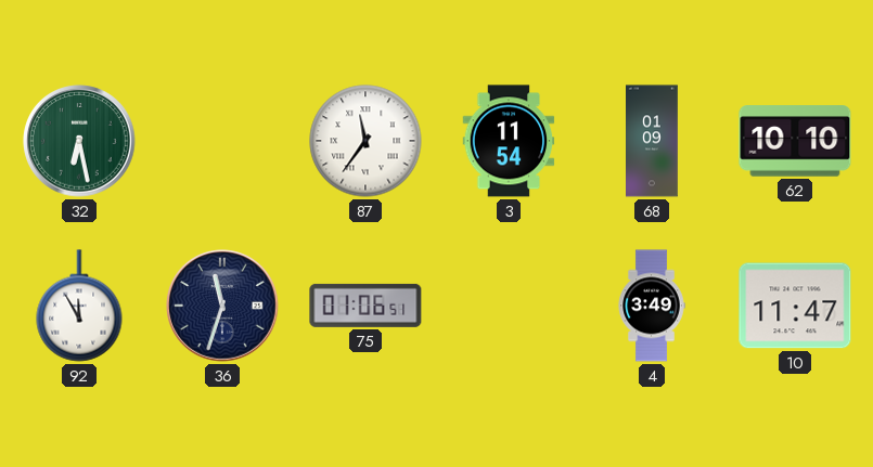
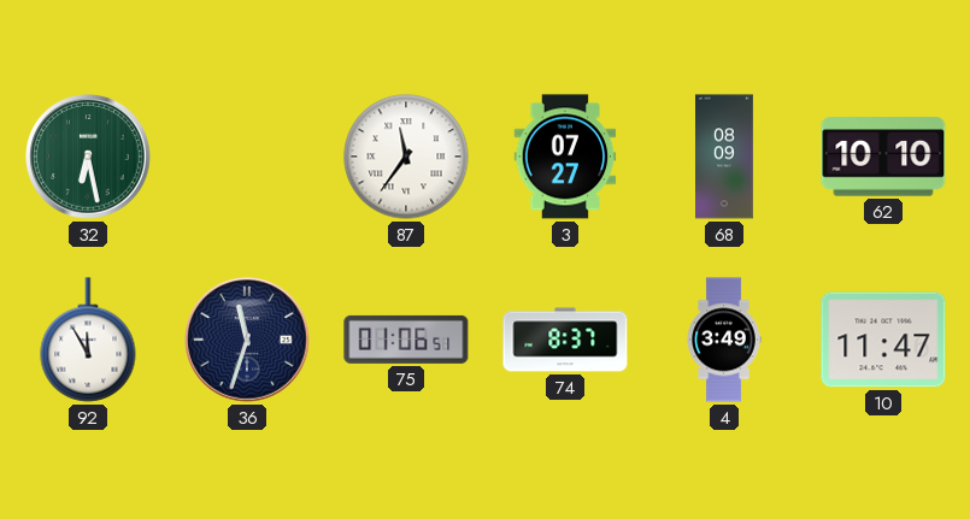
3: 11:54 -> 07:27 (565, 157)
68: 01:09 -> 08:09 (725, 157)
74: none -> 8:37 (565, 340)
